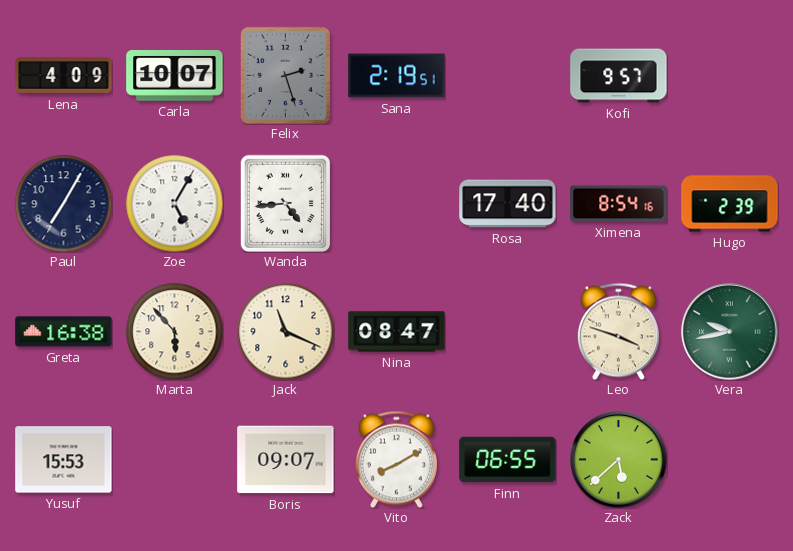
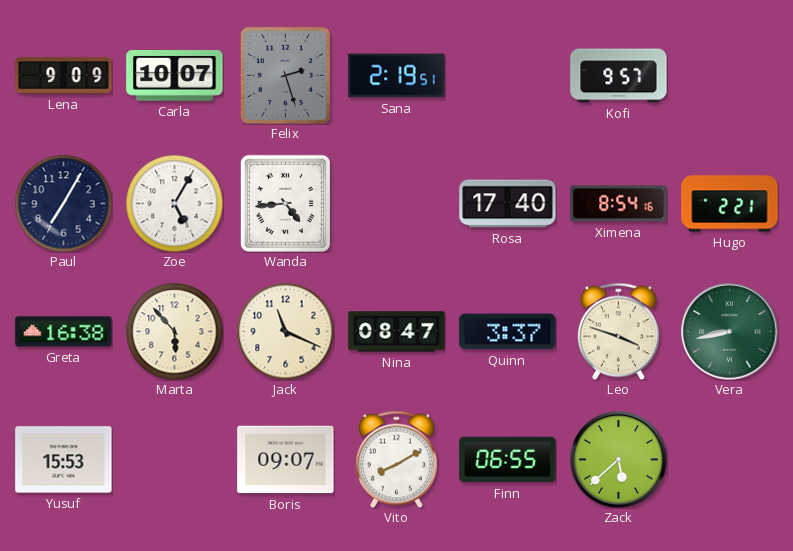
Lena: 4:09 -> 9:09 (64, 76)
Hugo: 2:39 -> 2:21 (730, 204)
Quinn: none -> 3:37 (508, 332)
Vera: 9:43 -> 8:43 (730, 332)
